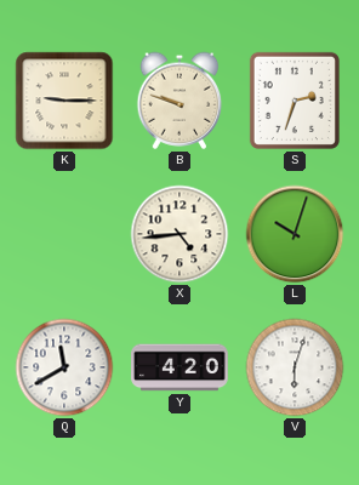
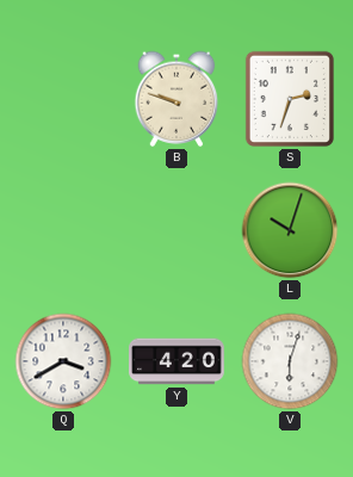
K: 9:15 -> none (64, 101)
X: 4:44 -> none (180, 234)
Q: 11:40 -> 3:40 (63, 361)
